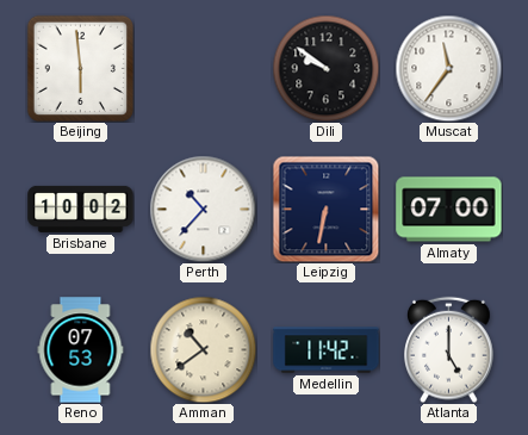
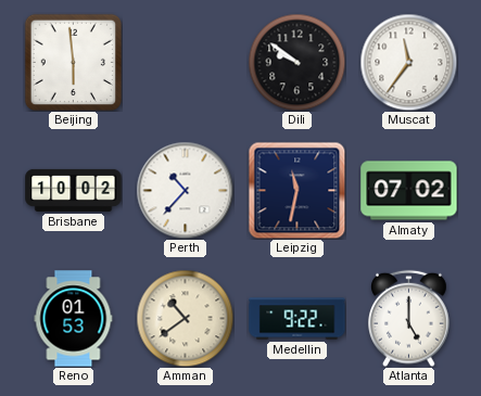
Leipzig: 6:32 -> 11:32 (296, 190)
Almaty: 07:00 -> 07:02 (409, 191)
Reno: 07:53 -> 01:53 (74, 319)
Medellin: 11:42 -> 9:22 (298, 319)
